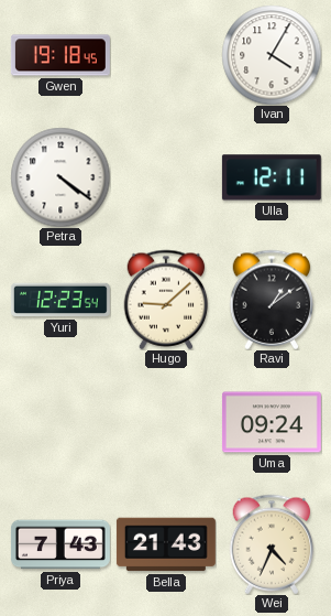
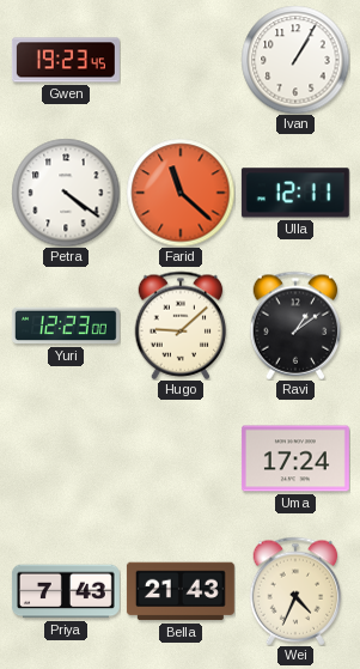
Gwen: 19:18 -> 19:23 (66, 60)
Ivan: 4:05 -> 1:05 (295, 60)
Farid: none -> 11:22 (181, 193)
Yuri: 12:23:54 -> 12:23:00 (66, 326)
Uma: 09:24 -> 17:24 (295, 458)
